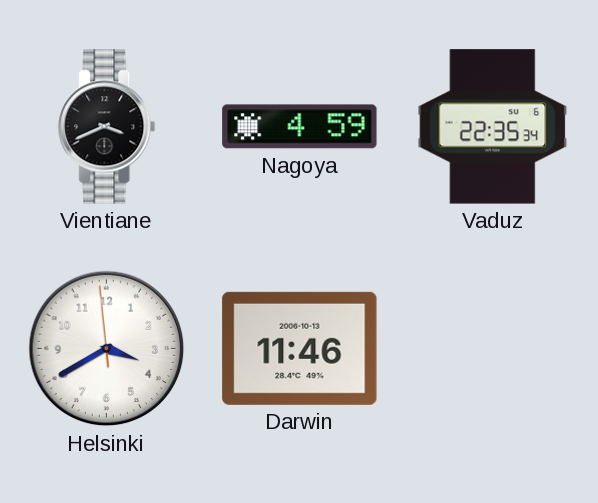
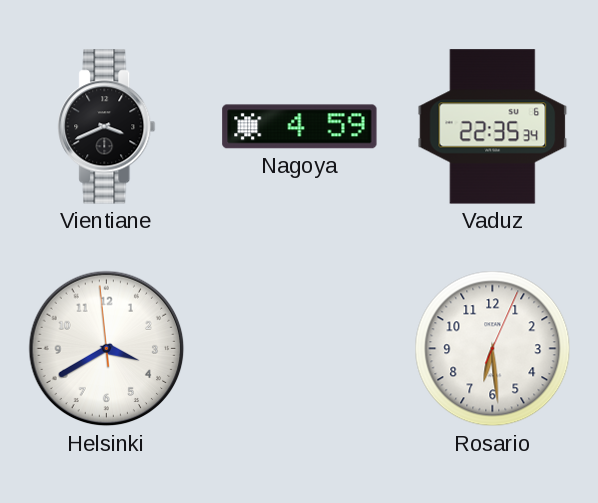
Darwin: 11:46 -> none (300, 348)
Rosario: none -> 6:29 (493, 349)
